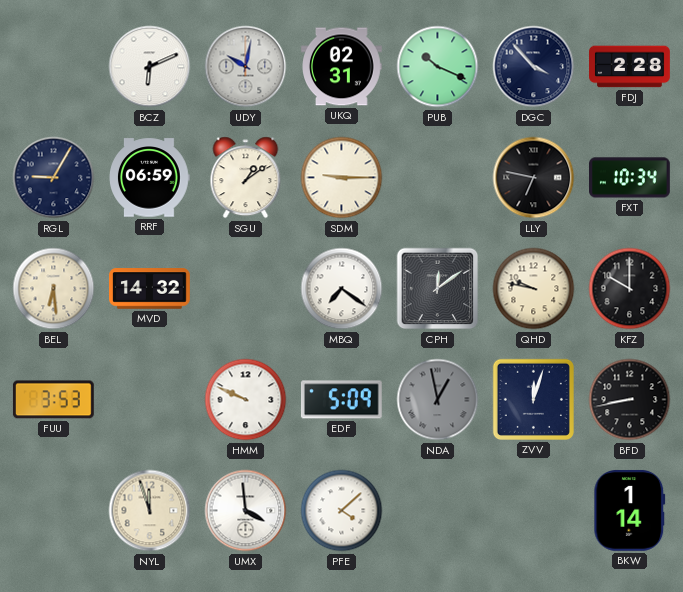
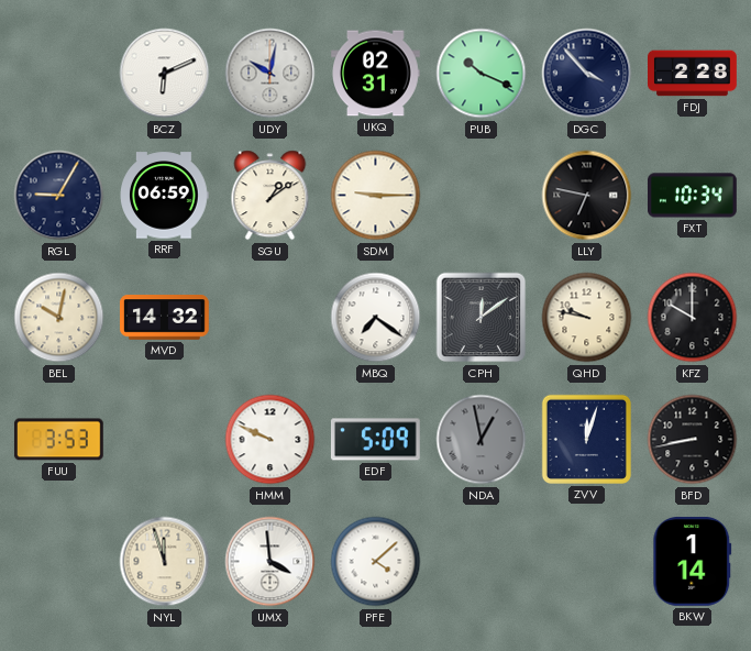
BEL: 6:29 -> 10:02 (59, 318)
